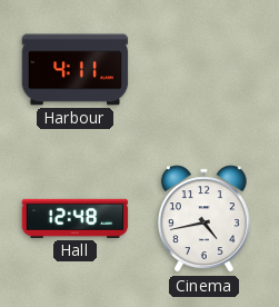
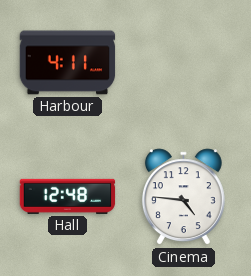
Cinema: 4:43 -> 4:46 (183, 197)
